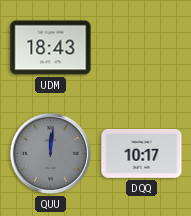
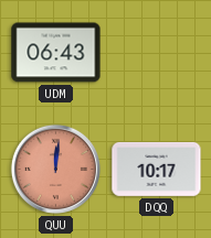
UDM: 18:43 -> 06:43 (56, 53)
QUU dial: grey -> salmon (55, 169)
